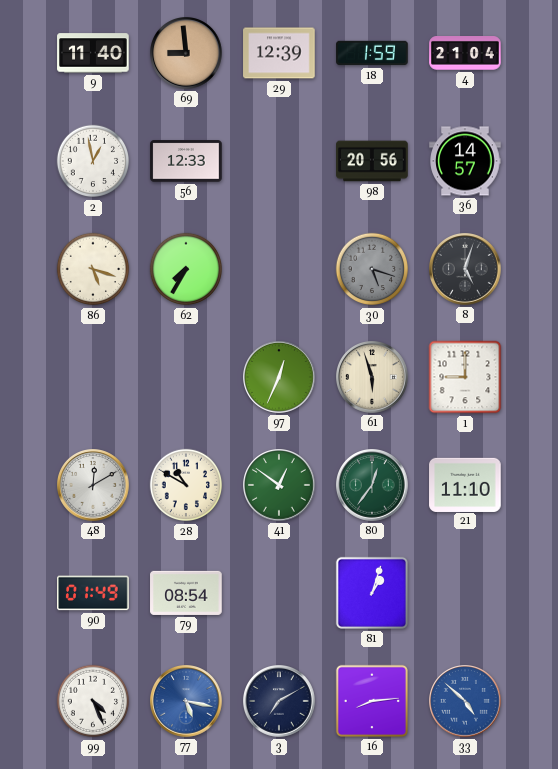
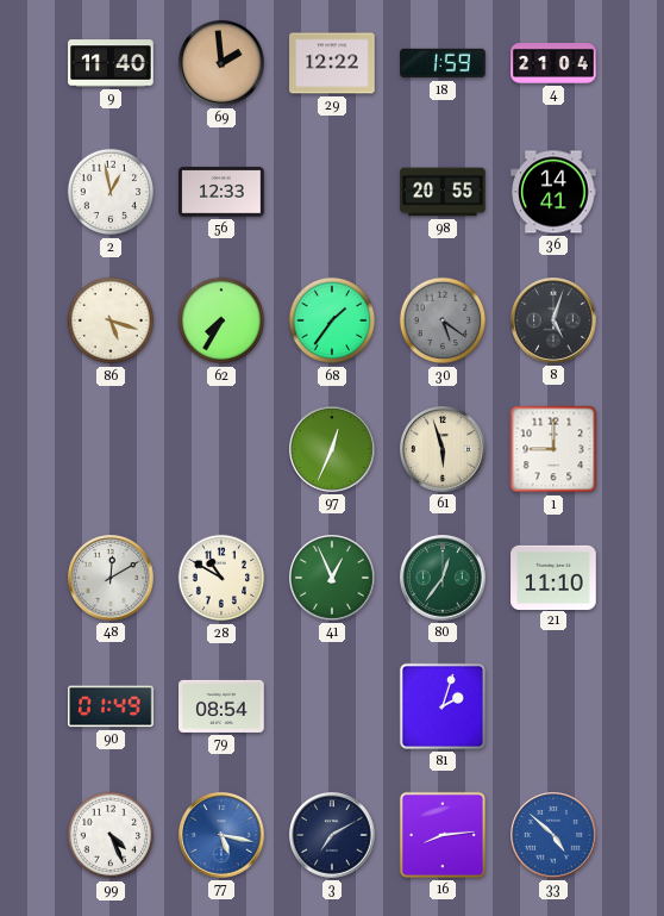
69: 8:59 -> 1:59 (223, 64)
29: 12:39 -> 12:22 (332, 63)
98: 20:56 -> 20:55 (443, 192)
36: 14:57 -> 14:41 (553, 192)
68: none -> 1:36 (332, 320)
30: 5:18 -> 5:21 (443, 320)
41: 12:51 -> 12:56 (333, 579)
81: 1:03 -> 2:03 (443, 706)
